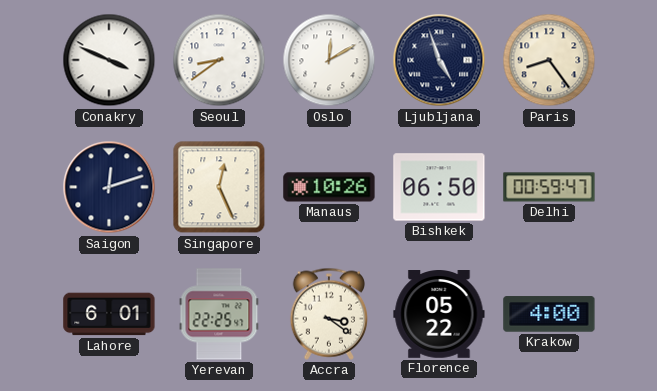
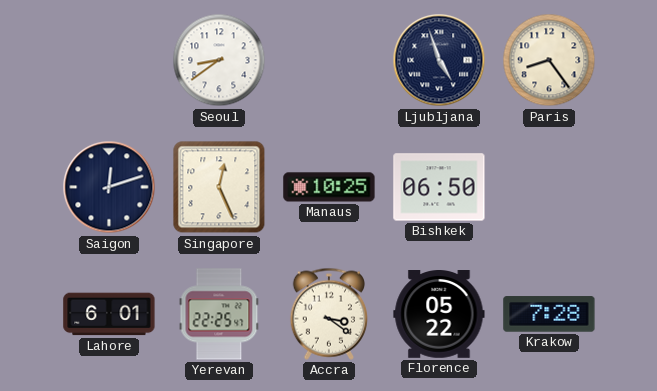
Conakry: 3:49 -> none (109, 60)
Oslo: 12:10 -> none (329, 60)
Manaus: 10:26 -> 10:25 (329, 187)
Delhi: 00:59 -> none (549, 187)
Krakow: 4:00 -> 7:28 (549, 314)
